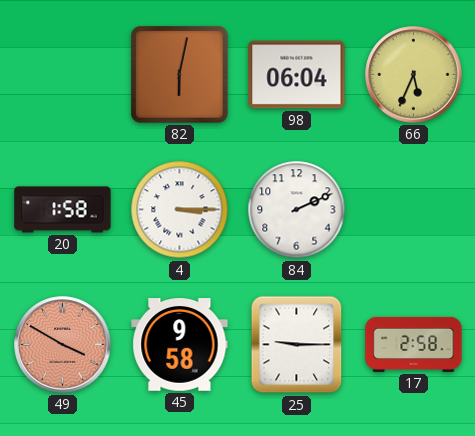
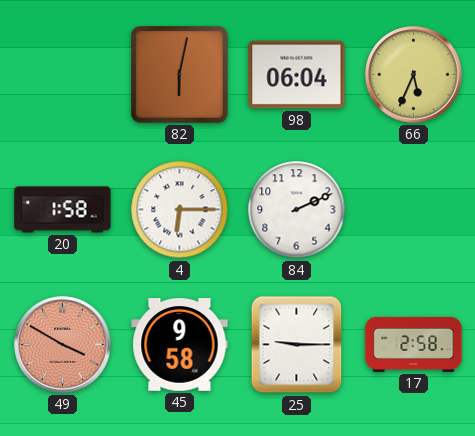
4: 3:15 -> 6:15 (180, 210)
